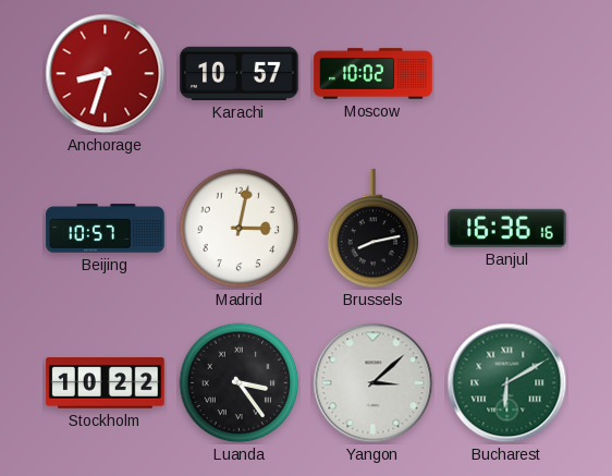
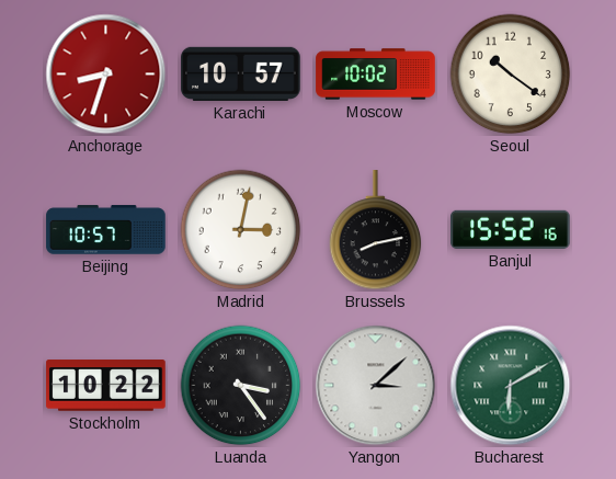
Seoul: none -> 10:21 (511, 75)
Banjul: 16:36 -> 15:52 (511, 229)
